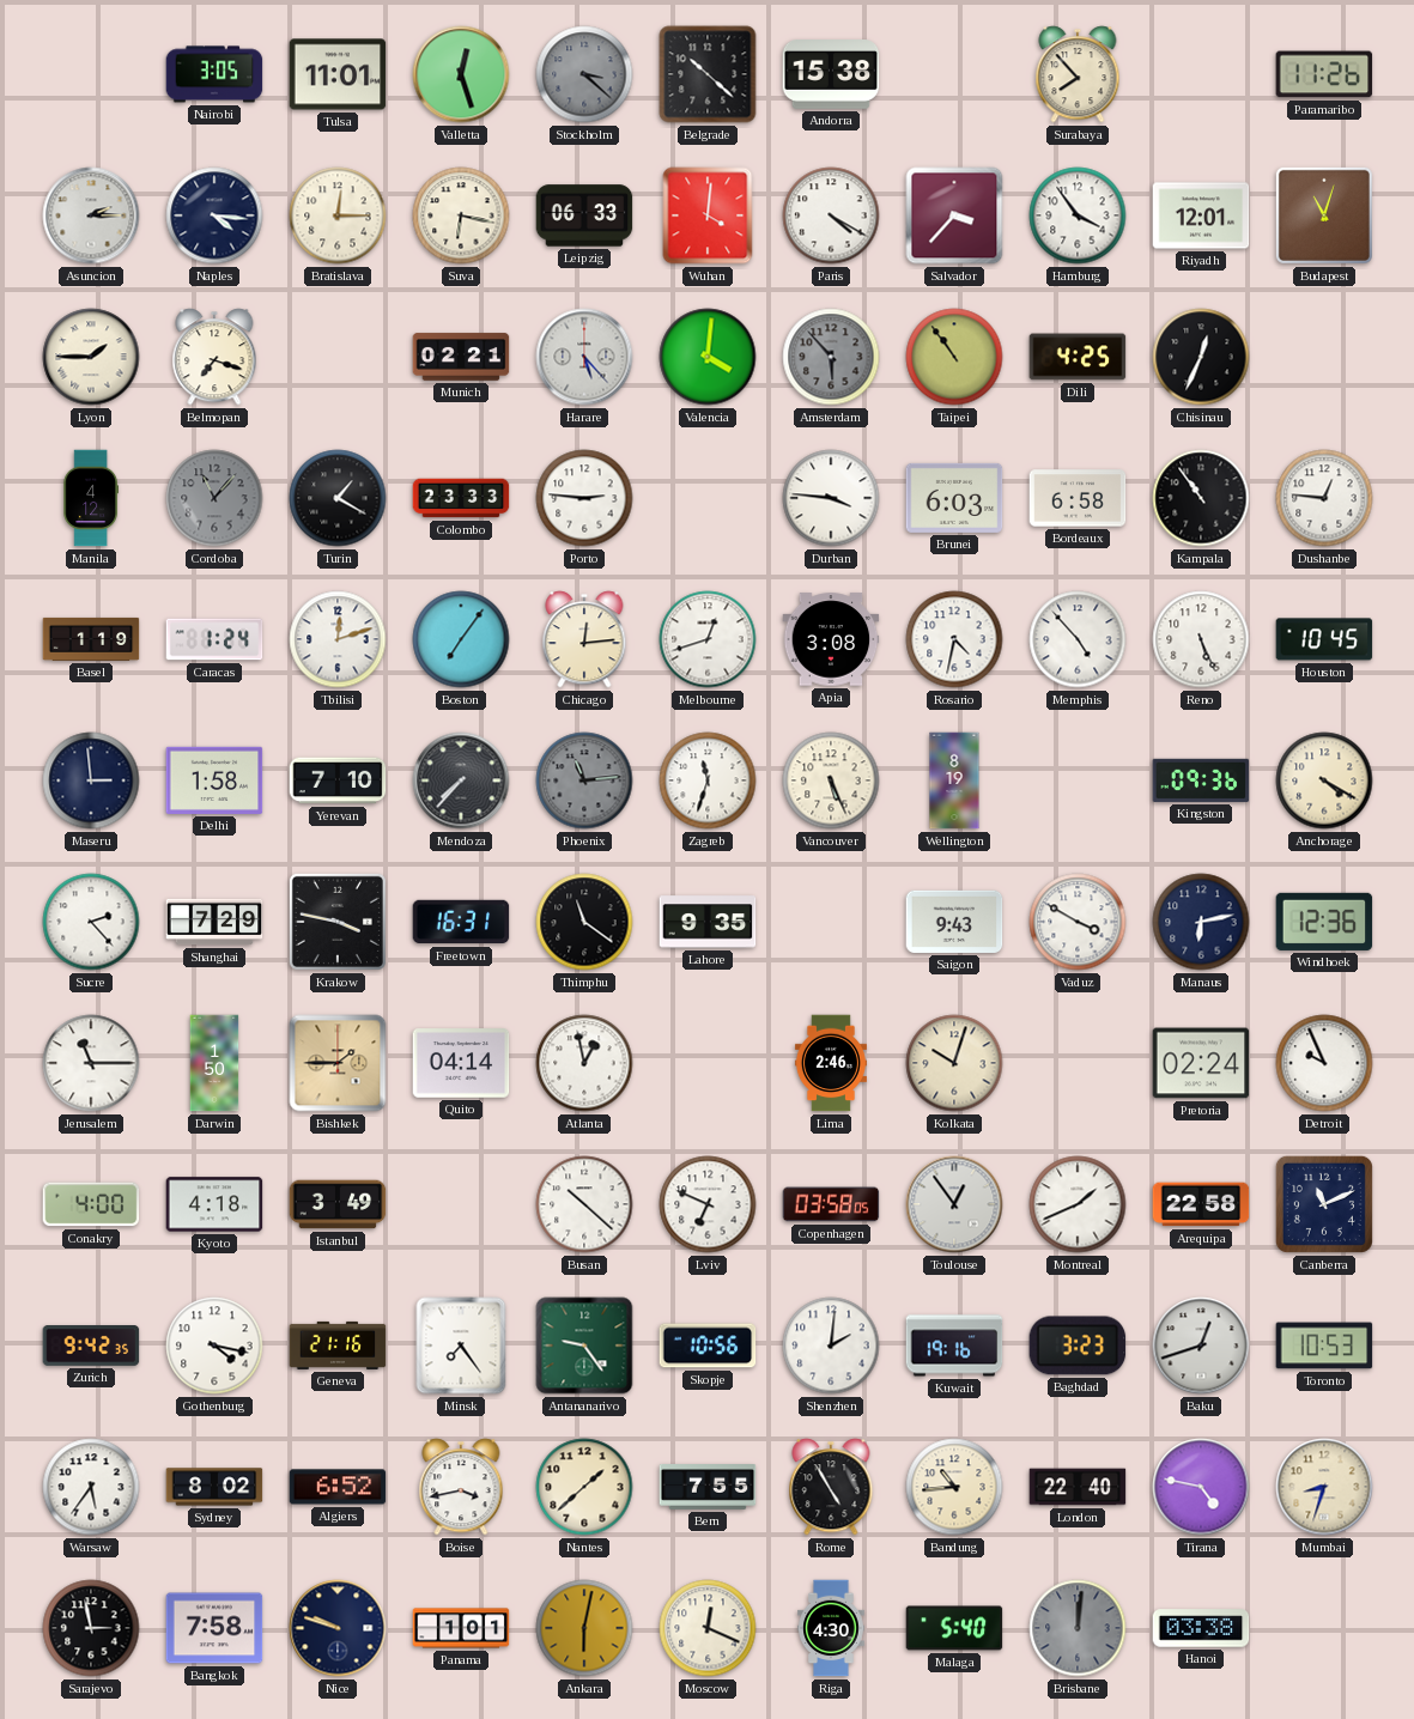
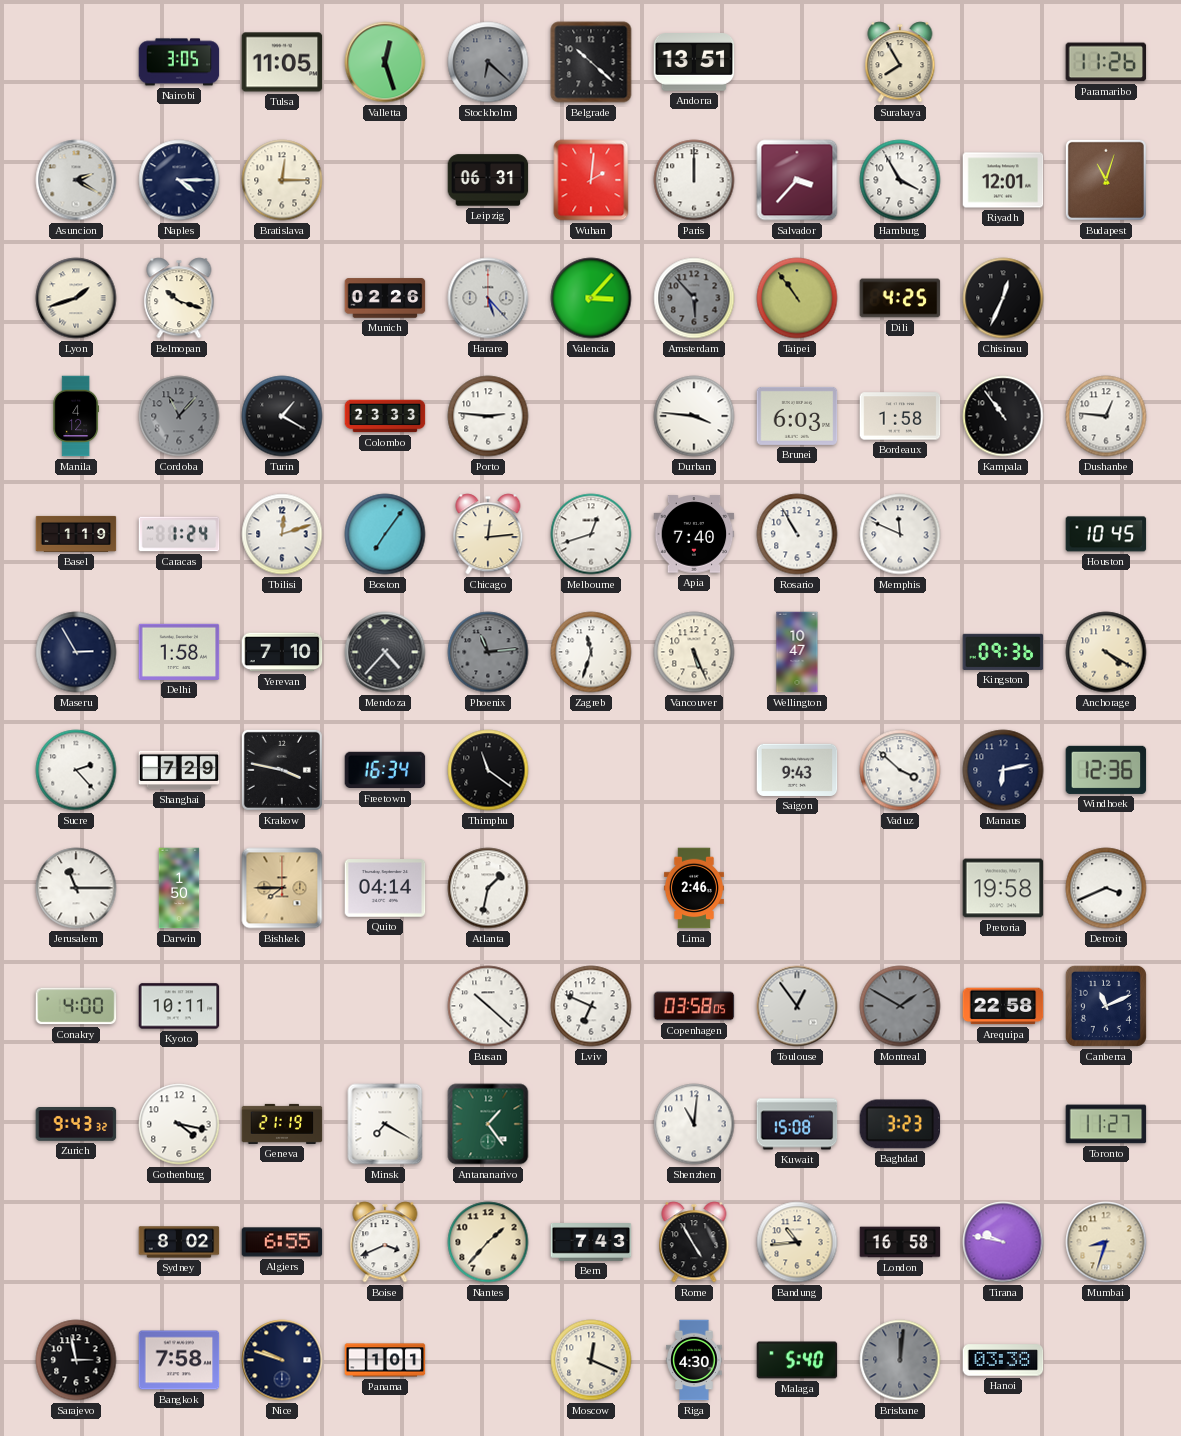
Tulsa: 11:01 -> 11:05 (282, 62)
Stockholm: 3:22 -> 6:22 (488, 62)
Andorra: 15:38 -> 13:51 (694, 63)
Surabaya: 7:53 -> 7:55 (900, 62)
Asuncion: 2:15 -> 2:20 (76, 180)
Naples: 4:16 -> 4:15 (179, 180)
Suva: 6:17 -> none (461, 215)
Leipzig: 06:33 -> 06:31 (488, 180)
Wuhan: 4:01 -> 2:01 (591, 180)
Paris: 4:20 -> 12:00 (694, 180)
Hamburg: 3:54 -> 3:55 (900, 180)
Lyon: 1:45 -> 1:42 (76, 298)
Belmopan: 7:18 -> 10:18 (179, 298)
Munich: 02:21 -> 02:26 (385, 298)
Valencia: 4:01 -> 3:07 (591, 298)
Bordeaux: 6:58 -> 1:58 (900, 416)
Apia: 3:08 -> 7:40 (694, 534)
Rosario: 4:32 -> 10:55 (797, 534)
Memphis: 4:53 -> 11:49 (900, 534)
Reno: 5:26 -> none (1201, 639)
Maseru: 2:59 -> 2:55 (76, 652)
Mendoza: 7:37 -> 4:37 (385, 652)
Wellington: 8:19 -> 10:47 (797, 652)
Freetown: 16:31 -> 16:34 (385, 770)
Lahore: 9:35 -> none (708, 922)
Vaduz: 3:50 -> 3:52 (900, 770)
Bishkek: 1:45 -> 7:45 (282, 888)
Atlanta: 12:58 -> 1:32 (488, 888)
Kolkata: 10:03 -> none (954, 1063)
Pretoria: 02:24 -> 19:58 (1003, 888)
Detroit: 9:56 -> 3:41 (1106, 888)
Kyoto: 4:18 -> 10:11 (179, 1006)
Istanbul: 3:49 -> none (338, 1204)
Montreal: 1:41 -> 1:50 (900, 1006)
Montreal dial: white -> grey (900, 1006)
Zurich: 9:42 -> 9:43 (76, 1125)
Geneva: 21:16 -> 21:19 (282, 1124)
Minsk: 7:24 -> 7:20 (385, 1124)
Antananarivo: 9:24 -> 1:24 (488, 1124)
Skopje: 10:56 -> none (708, 1346)
Shenzhen: 2:01 -> 11:01 (694, 1124)
Kuwait: 19:16 -> 15:08 (797, 1124)
Baku: 12:42 -> none (1201, 1346)
Toronto: 10:53 -> 11:27 (1106, 1124)
Warsaw: 5:36 -> none (91, 1487)
Algiers: 6:52 -> 6:55 (282, 1242)
Boise: 3:43 -> 3:41 (385, 1242)
Nantes: 1:38 -> 1:37 (488, 1242)
Bern: 7:55 -> 7:43 (591, 1243)
London: 22:40 -> 16:58 (900, 1242)
Tirana: 4:47 -> 9:47 (1003, 1242)
Ankara: 6:02 -> none (584, 1628)
